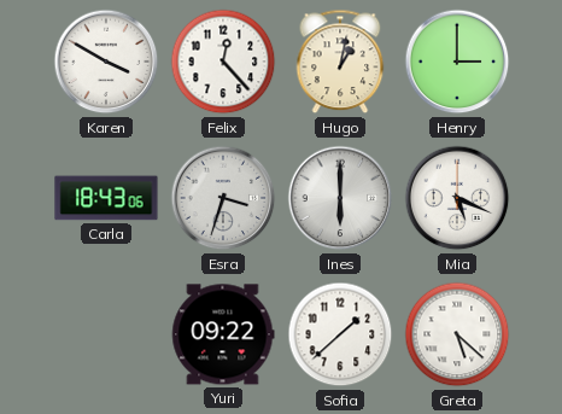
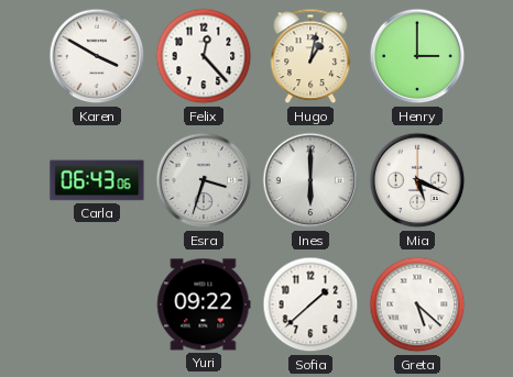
Carla: 18:43 -> 06:43 (97, 180)
